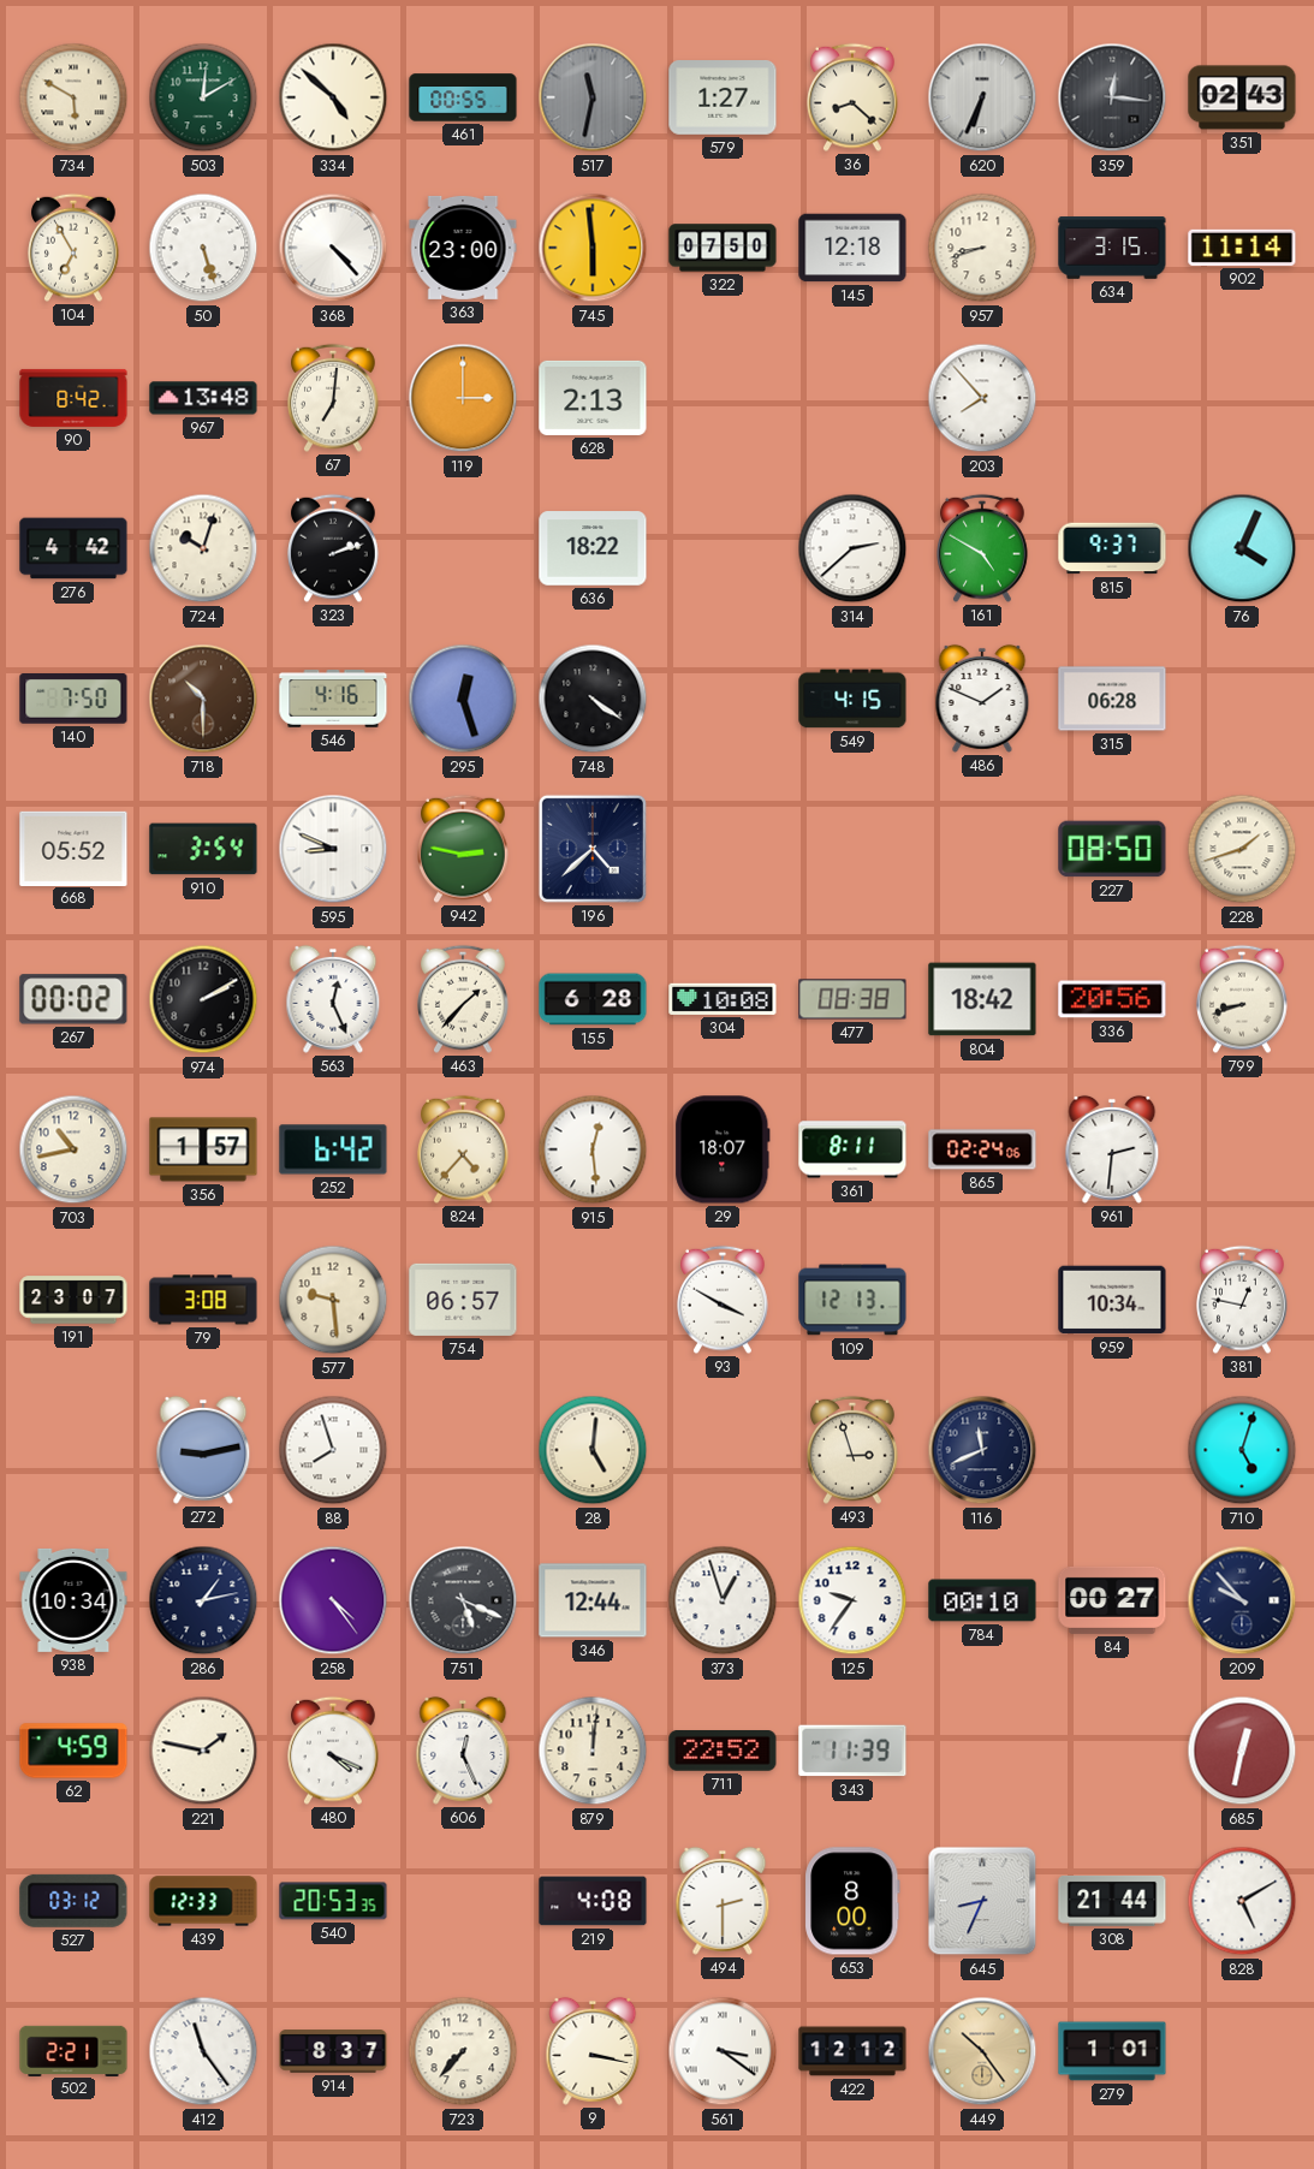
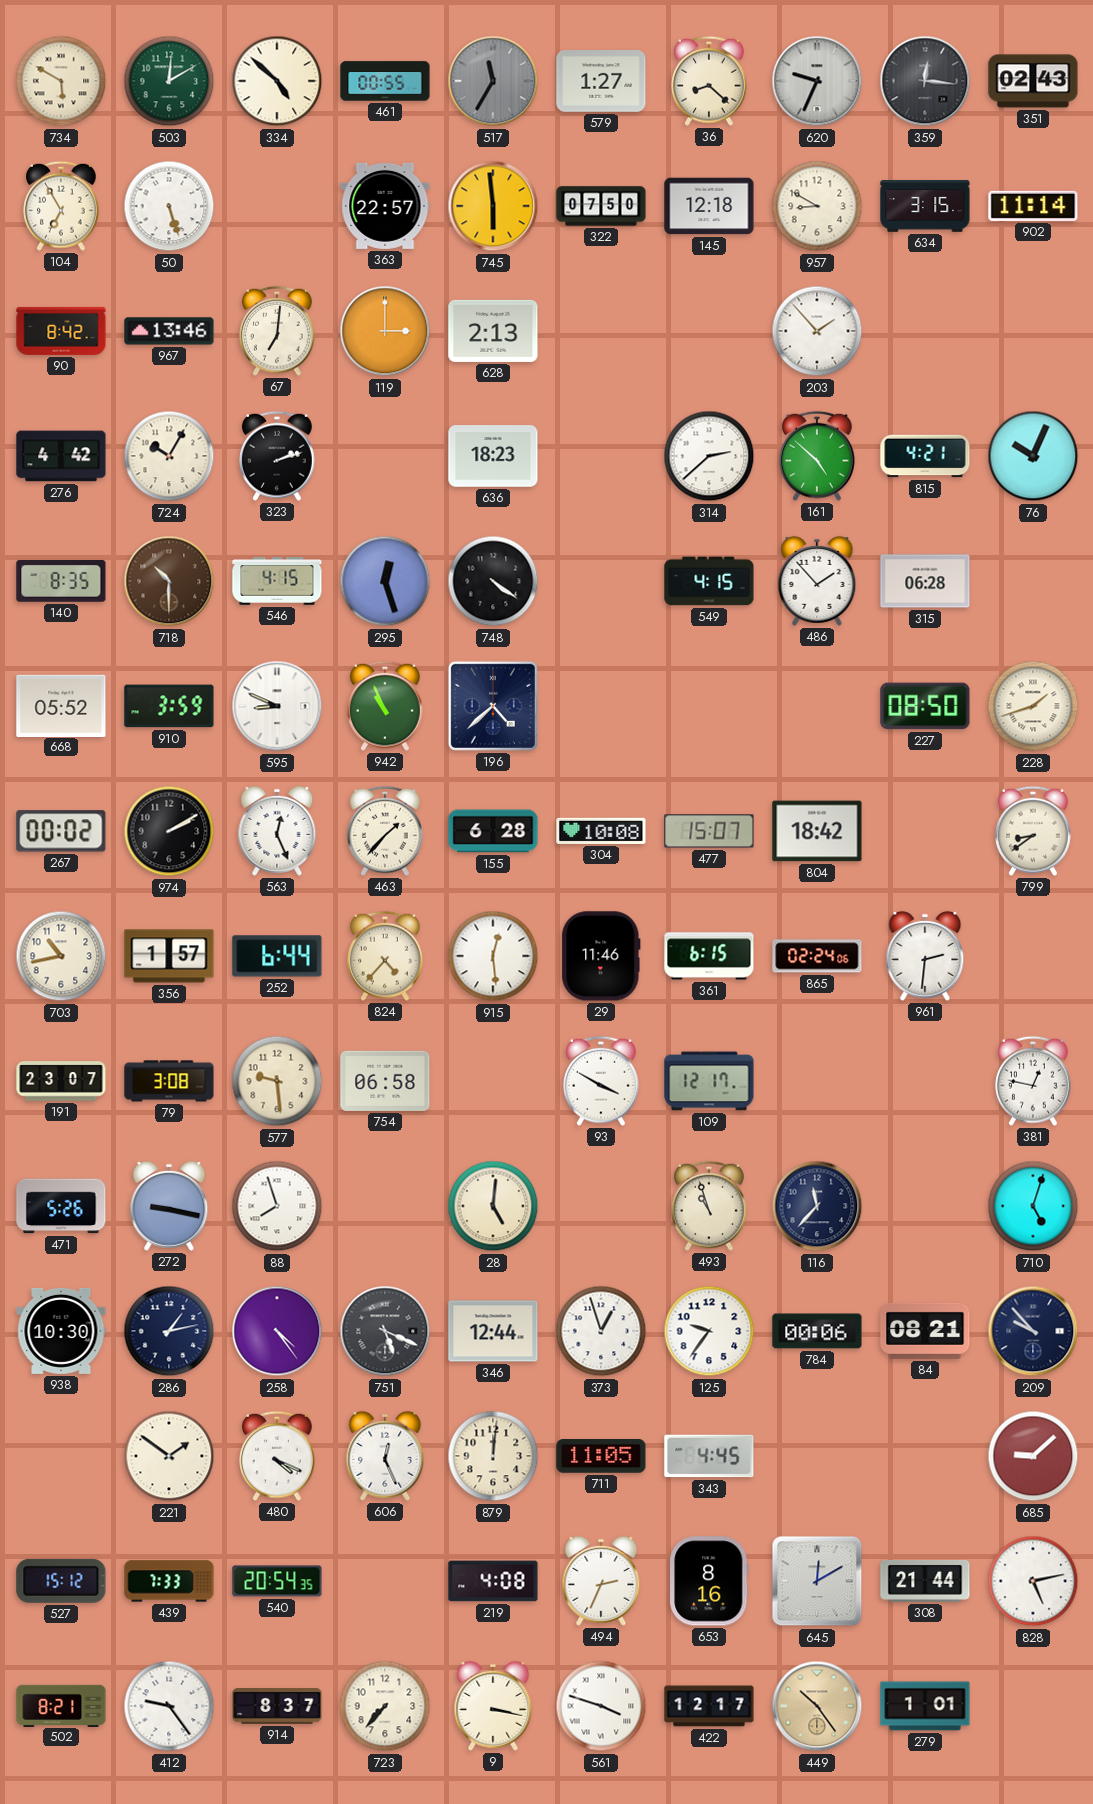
517: 11:32 -> 11:35 (493, 81)
620: 6:34 -> 9:34 (817, 81)
368: 4:23 -> none (333, 248)
363: 23:00 -> 22:57 (385, 206)
957: 8:42 -> 8:50 (817, 206)
967: 13:48 -> 13:46 (169, 331)
203: 7:53 -> 1:53 (817, 331)
724: 10:03 -> 10:05 (169, 456)
636: 18:22 -> 18:23 (493, 456)
161: 4:50 -> 4:52 (817, 456)
815: 9:37 -> 4:21 (925, 456)
76: 4:04 -> 10:04 (1033, 456)
140: 7:50 -> 8:35 (61, 582)
546: 4:16 -> 4:15 (277, 581)
486: 1:49 -> 1:53 (817, 581)
910: 3:54 -> 3:59 (169, 706)
942: 2:47 -> 10:56 (385, 706)
477: 08:38 -> 15:07 (709, 831)
336: 20:56 -> none (1112, 999)
799: 8:42 -> 8:39 (1033, 831)
252: 6:42 -> 6:44 (277, 956)
29: 18:07 -> 11:46 (601, 956)
361: 8:11 -> 6:15 (709, 956)
754: 06:57 -> 06:58 (385, 1081)
109: 12:13 -> 12:17 (709, 1081)
959: 10:34 -> none (1112, 1300)
471: none -> 5:26 (61, 1206)
272: 9:13 -> 9:17 (169, 1206)
493: 2:57 -> 10:57 (709, 1206)
116: 11:41 -> 11:37 (817, 1206)
938: 10:34 -> 10:30 (61, 1331)
784: 00:10 -> 00:06 (817, 1331)
84: 00:27 -> 08:21 (925, 1331)
62: 4:59 -> none (73, 1751)
221: 1:47 -> 1:51 (169, 1456)
711: 22:52 -> 11:05 (601, 1457)
343: 11:39 -> 4:45 (709, 1456)
685: 12:32 -> 9:08 (1033, 1456)
527: 03:12 -> 15:12 (61, 1581)
439: 12:33 -> 7:33 (169, 1581)
540: 20:53 -> 20:54 (277, 1581)
494: 2:30 -> 2:34 (601, 1581)
653: 8:00 -> 8:16 (709, 1581)
645: 8:34 -> 12:10 (817, 1581)
828: 5:10 -> 5:13 (1033, 1581)
502: 2:21 -> 8:21 (61, 1705)
412: 11:24 -> 9:24 (169, 1706)
561: 3:21 -> 3:48 (601, 1706)
422: 12:12 -> 12:17 (709, 1706)
